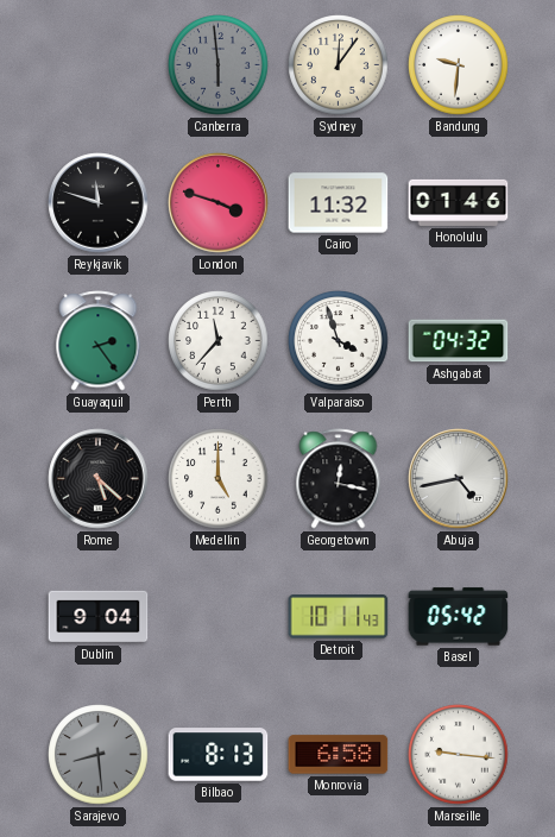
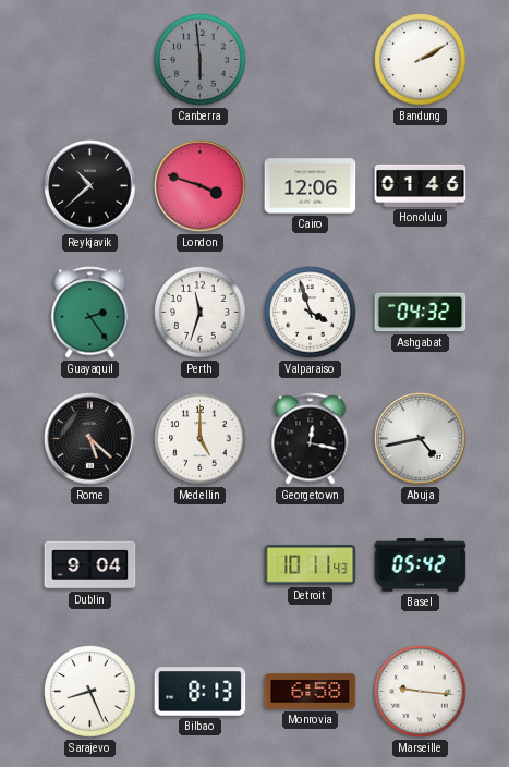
Sydney: 12:06 -> none (339, 65)
Bandung: 9:31 -> 2:10 (421, 60)
Reykjavik: 11:48 -> 10:38 (90, 186)
Cairo: 11:32 -> 12:06 (311, 186)
Perth: 11:37 -> 11:33 (201, 313)
Sarajevo: 8:29 -> 8:26 (90, 692)
Sarajevo dial: grey -> white (90, 692)
